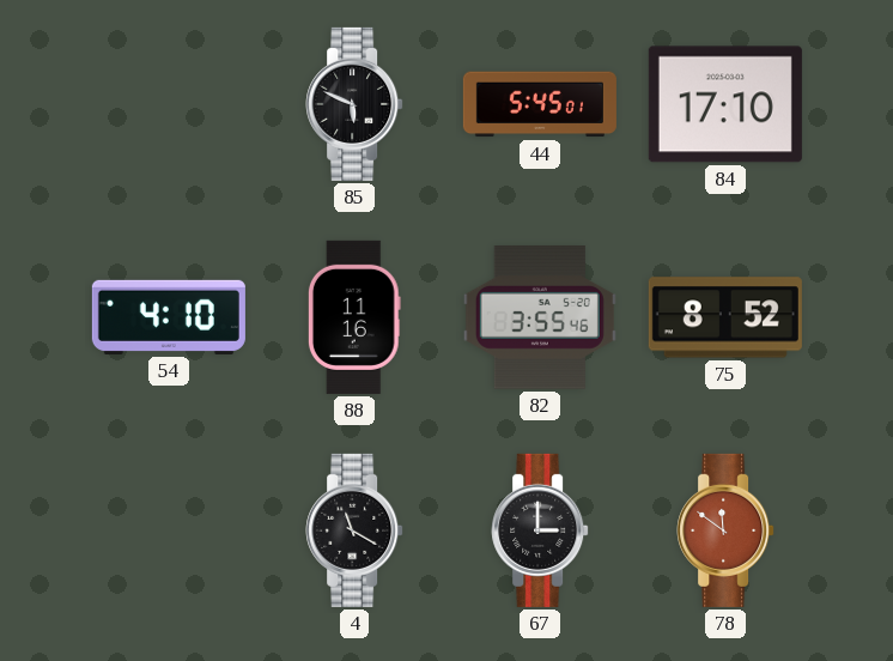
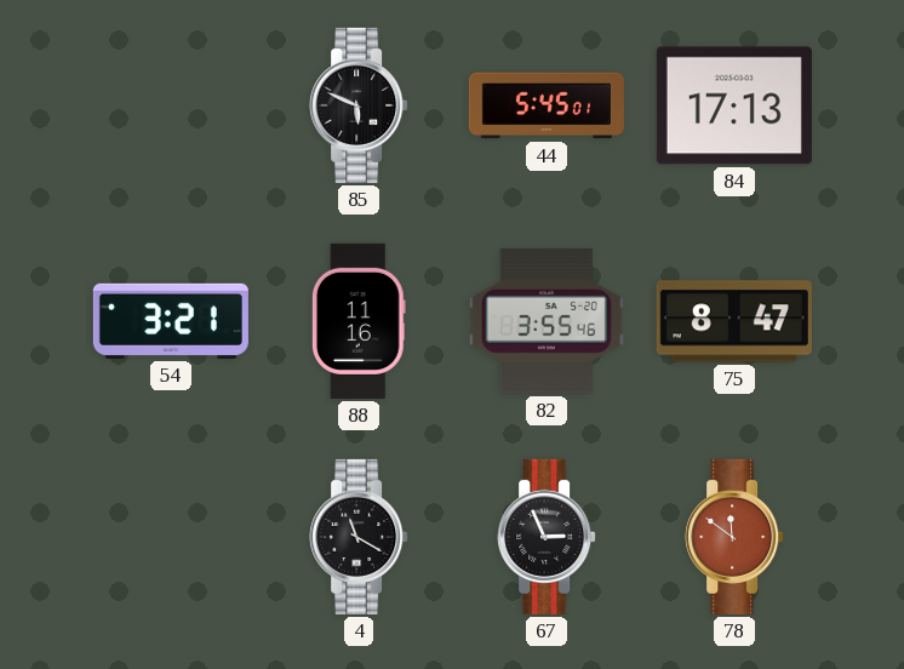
84: 17:10 -> 17:13 (734, 105)
54: 4:10 -> 3:21 (171, 321)
75: 8:52 -> 8:47 (734, 321)
67: 3:00 -> 2:56 (547, 537)
